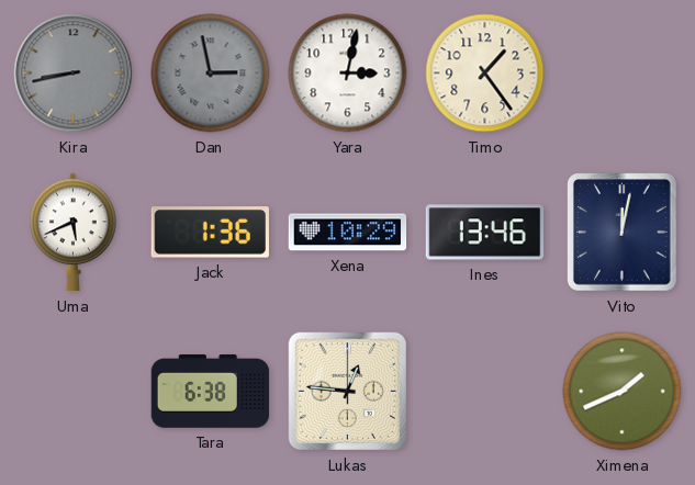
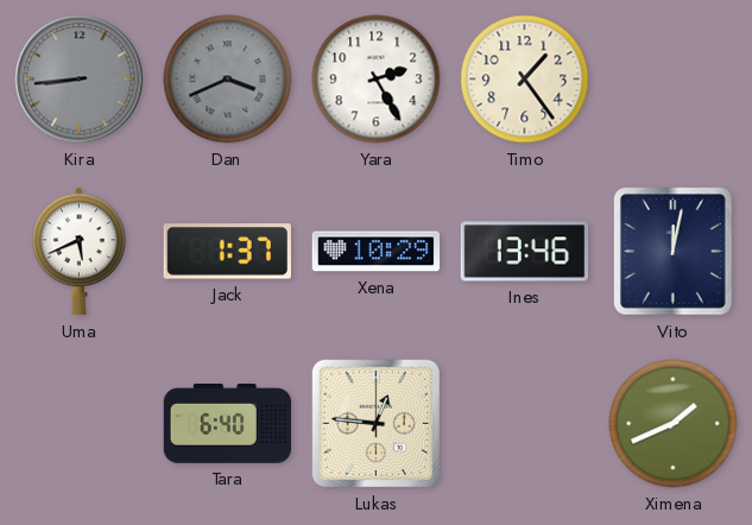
Kira: 8:43 -> 8:44 (80, 80)
Dan: 2:58 -> 3:41 (228, 80)
Yara: 3:02 -> 2:25 (377, 80)
Jack: 1:36 -> 1:37 (227, 252)
Tara: 6:38 -> 6:40 (228, 424)
